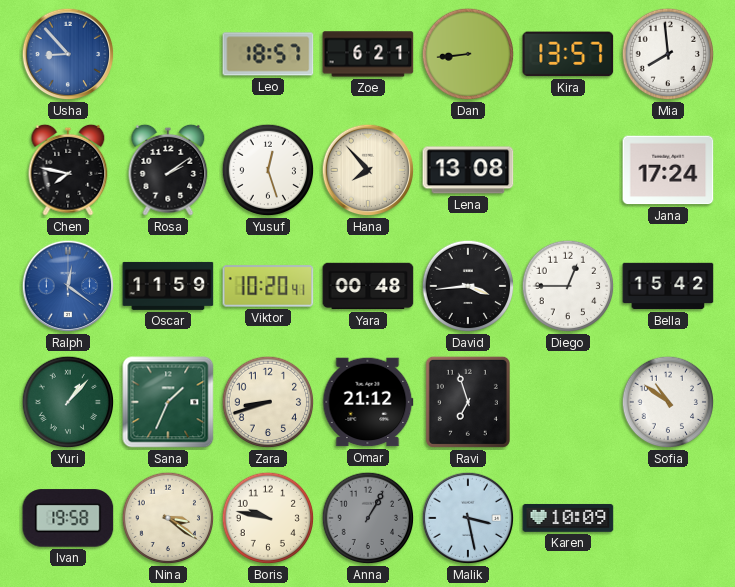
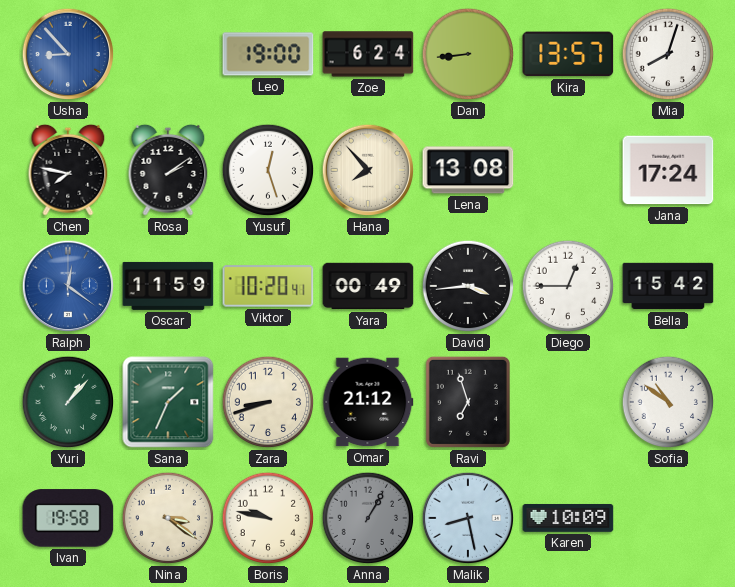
Leo: 18:57 -> 19:00 (268, 54)
Zoe: 6:21 -> 6:24 (368, 54)
Mia: 7:59 -> 8:03 (668, 54)
Yara: 00:48 -> 00:49 (368, 286)
Malik: 3:28 -> 8:28 (468, 518)
